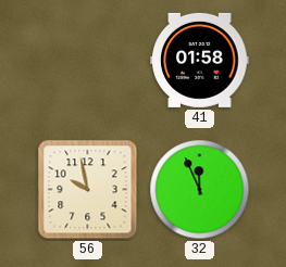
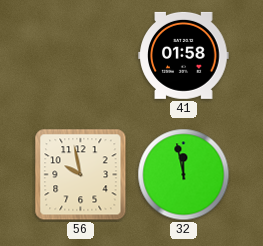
32: 11:56 -> 11:58 (184, 175)
